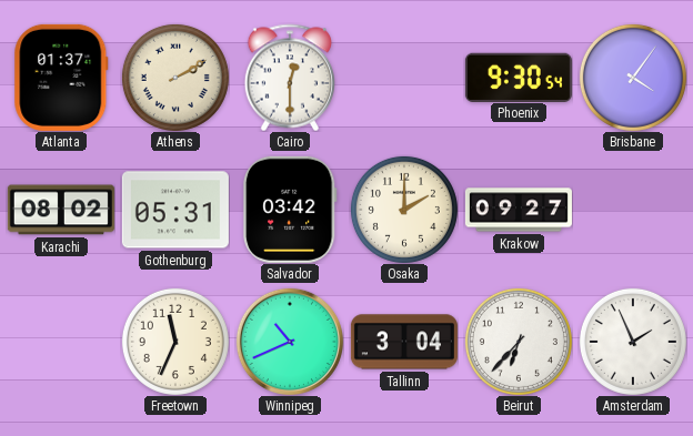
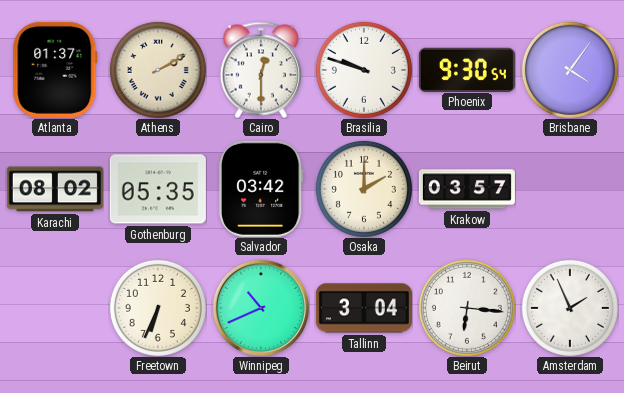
Brasilia: none -> 9:48 (364, 70)
Gothenburg: 05:31 -> 05:35 (158, 189)
Krakow: 09:27 -> 03:57 (467, 189)
Freetown: 11:34 -> 6:34 (158, 308)
Beirut: 6:37 -> 6:16 (467, 308)
